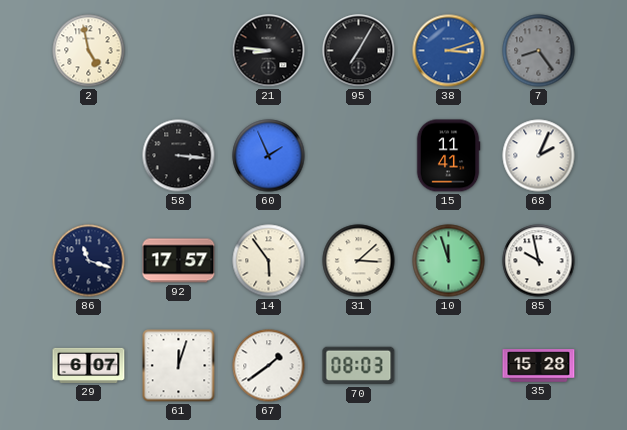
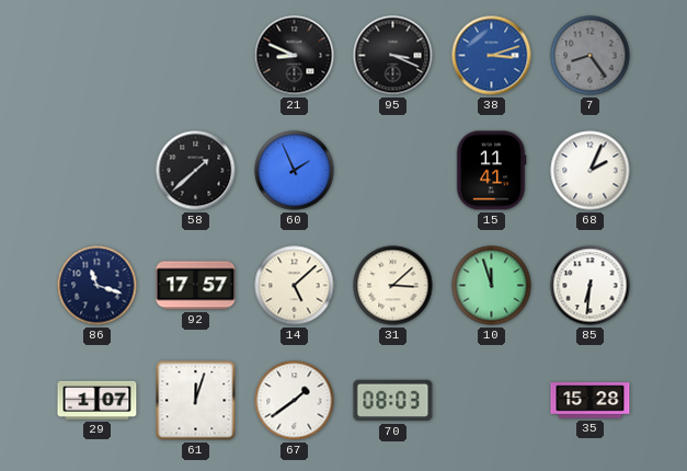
2: 4:58 -> none (89, 51)
21: 8:46 -> 8:49 (295, 56)
95: 7:05 -> 3:19 (393, 56)
58: 3:16 -> 1:38 (196, 171)
14: 5:54 -> 5:08 (295, 286)
85: 9:58 -> 6:31 (591, 286)
29: 6:07 -> 1:07 (98, 400)
